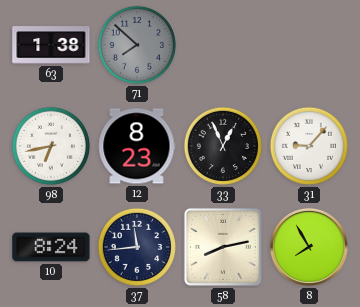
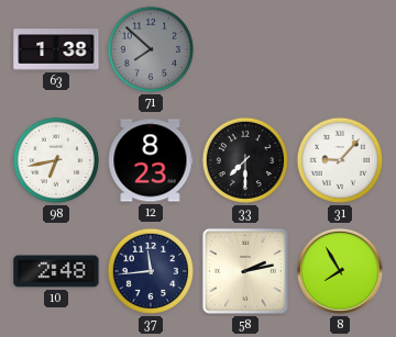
33: 12:56 -> 7:30 (245, 160)
10: 8:24 -> 2:48 (56, 271)
58: 8:13 -> 2:13 (245, 271)
